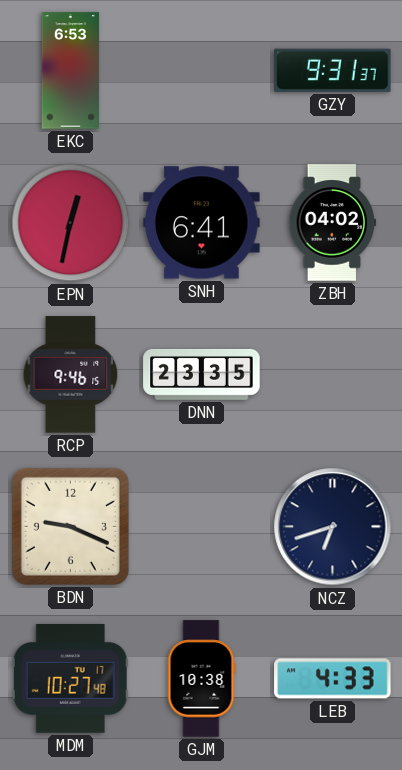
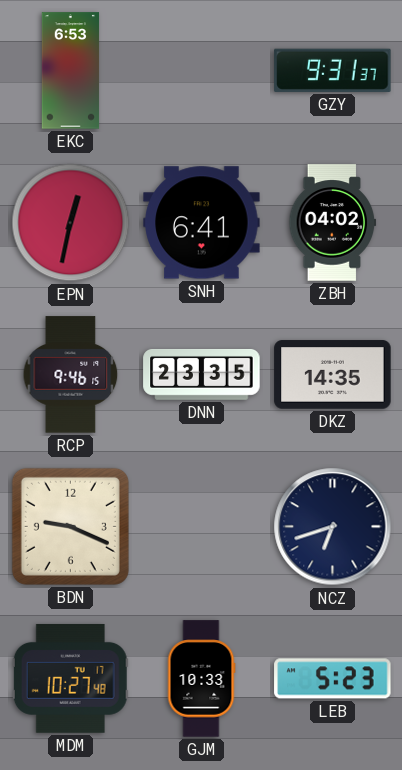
DKZ: none -> 14:35 (333, 375)
GJM: 10:38 -> 10:33 (201, 679)
LEB: 4:33 -> 5:23 (333, 679)
